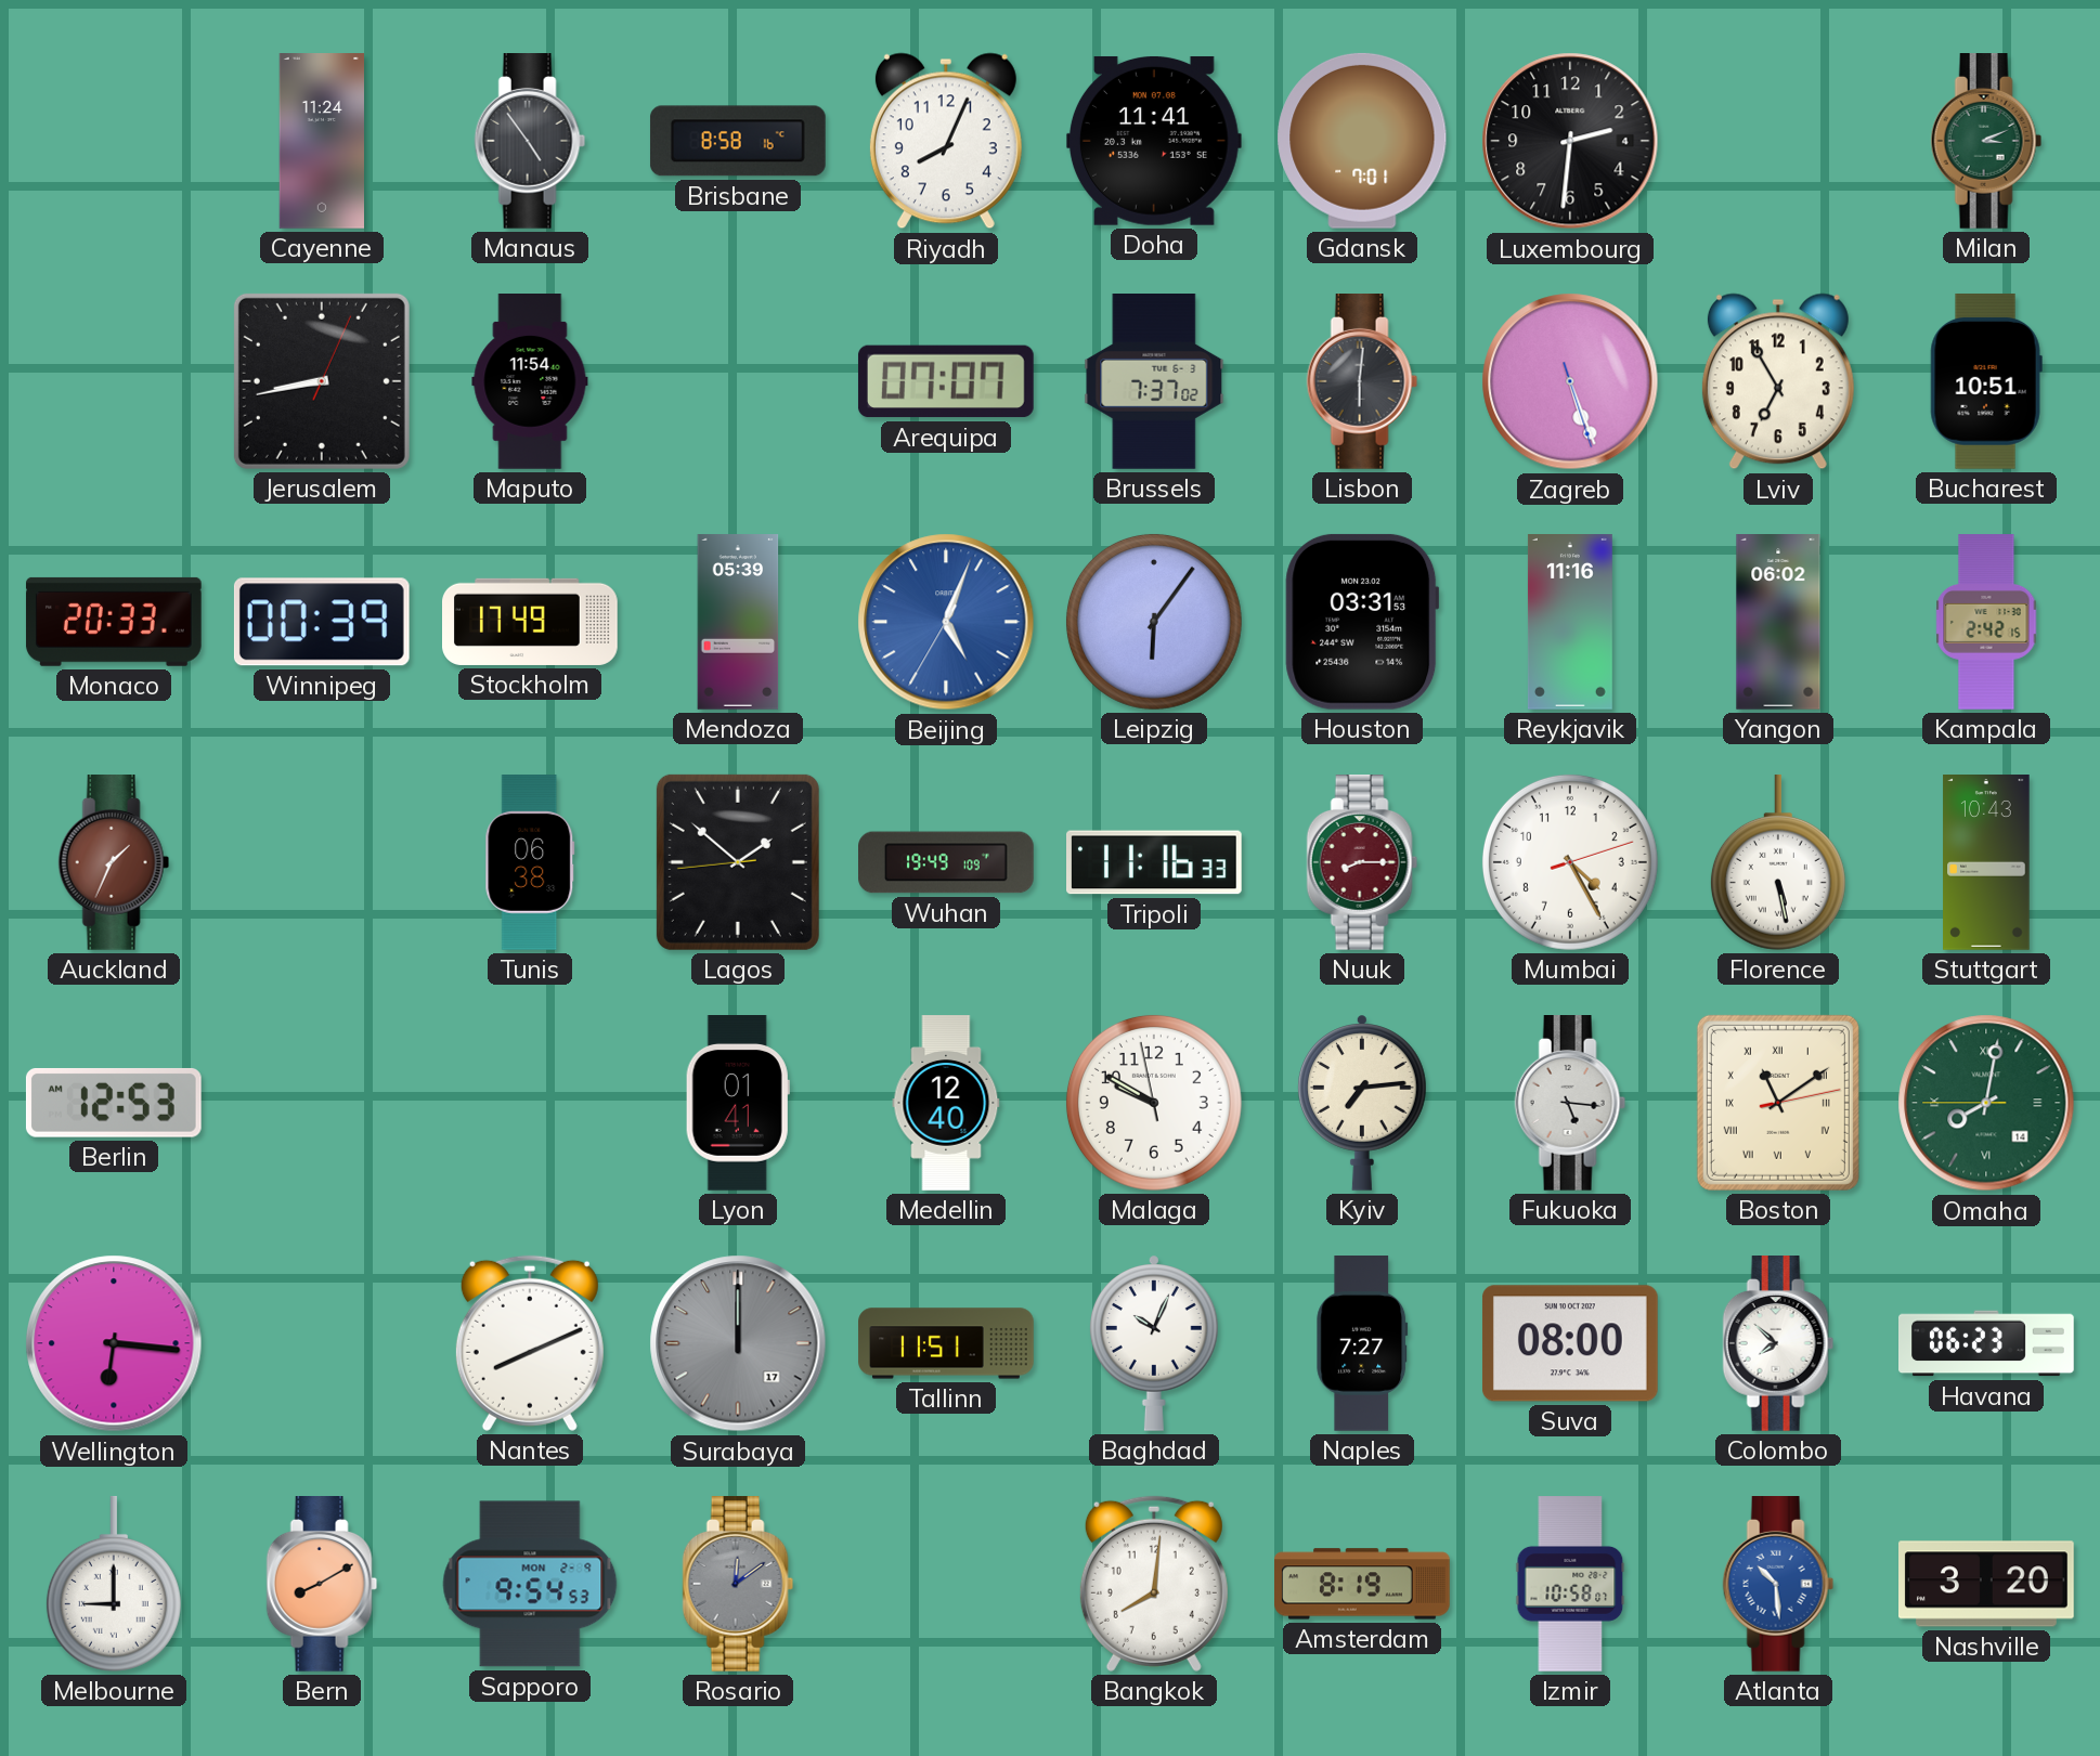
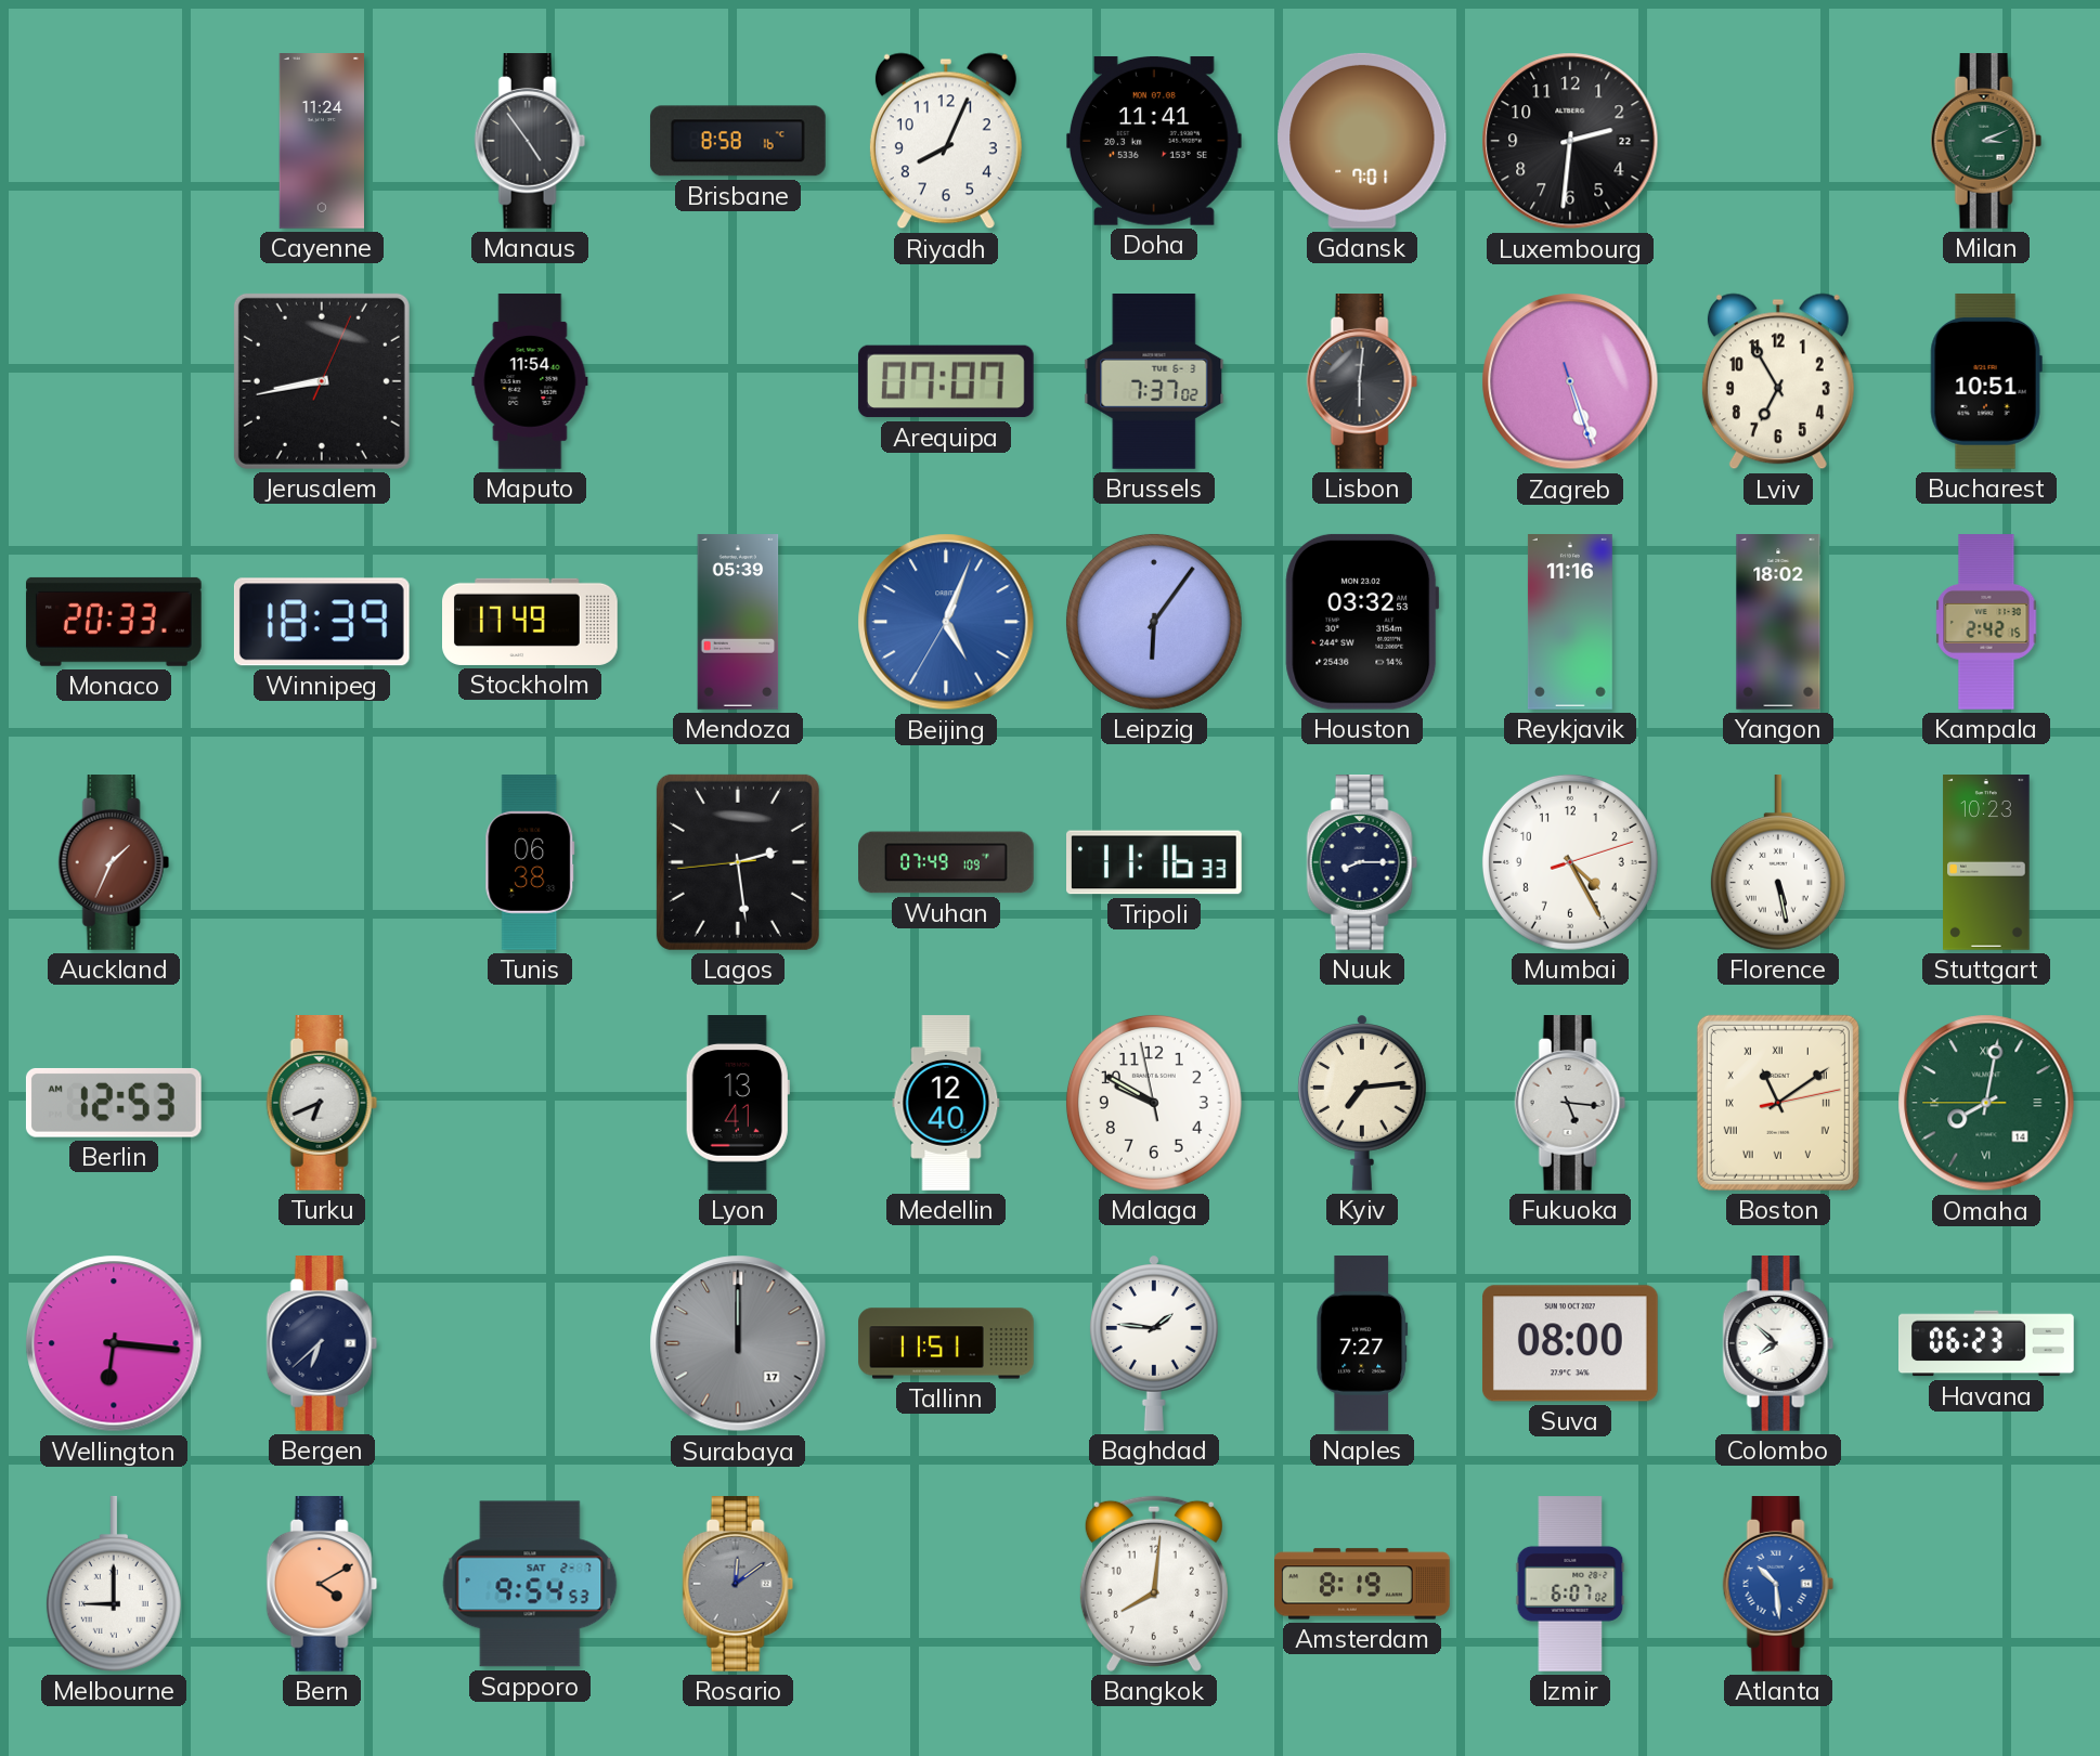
Luxembourg date: 4 -> 22 (1570, 141)
Winnipeg: 00:39 -> 18:39 (322, 622)
Houston: 03:31 -> 03:32 (1362, 622)
Yangon: 06:02 -> 18:02 (1778, 622)
Lagos: 1:51 -> 2:28 (738, 862)
Wuhan: 19:49 -> 07:49 (947, 862)
Nuuk dial: burgundy -> navy (1362, 863)
Stuttgart: 10:43 -> 10:23 (1986, 863)
Turku: none -> 6:41 (322, 1104)
Lyon: 01:41 -> 13:41 (738, 1104)
Bergen: none -> 6:38 (322, 1344)
Nantes: 8:11 -> none (530, 1343)
Baghdad: 10:04 -> 1:46 (1154, 1343)
Bern: 8:10 -> 4:10 (322, 1585)
Sapporo date: MON 2-9 -> SAT 2-7 (530, 1584)
Izmir: 10:58 -> 6:07 (1570, 1584)
Nashville: 3:20 -> none (1987, 1584)
